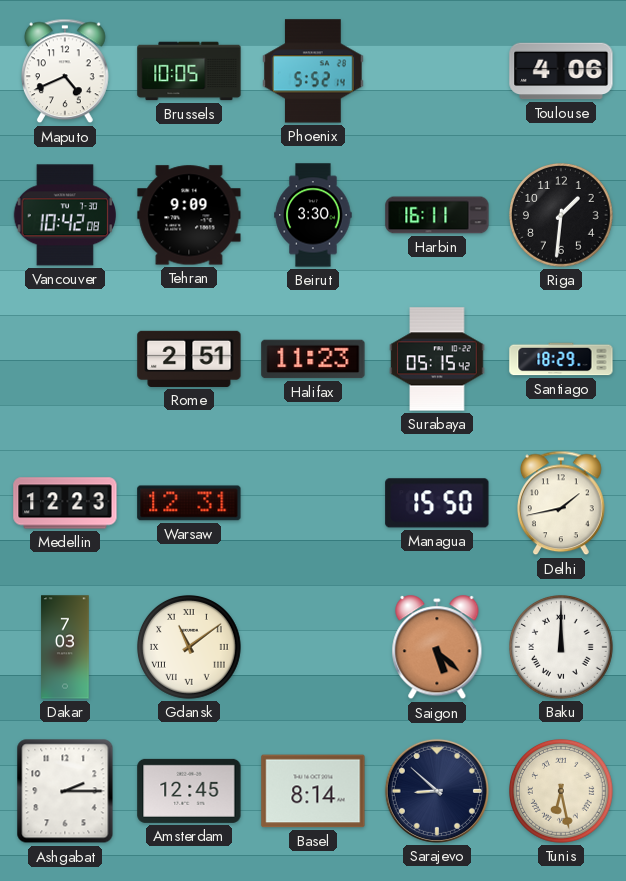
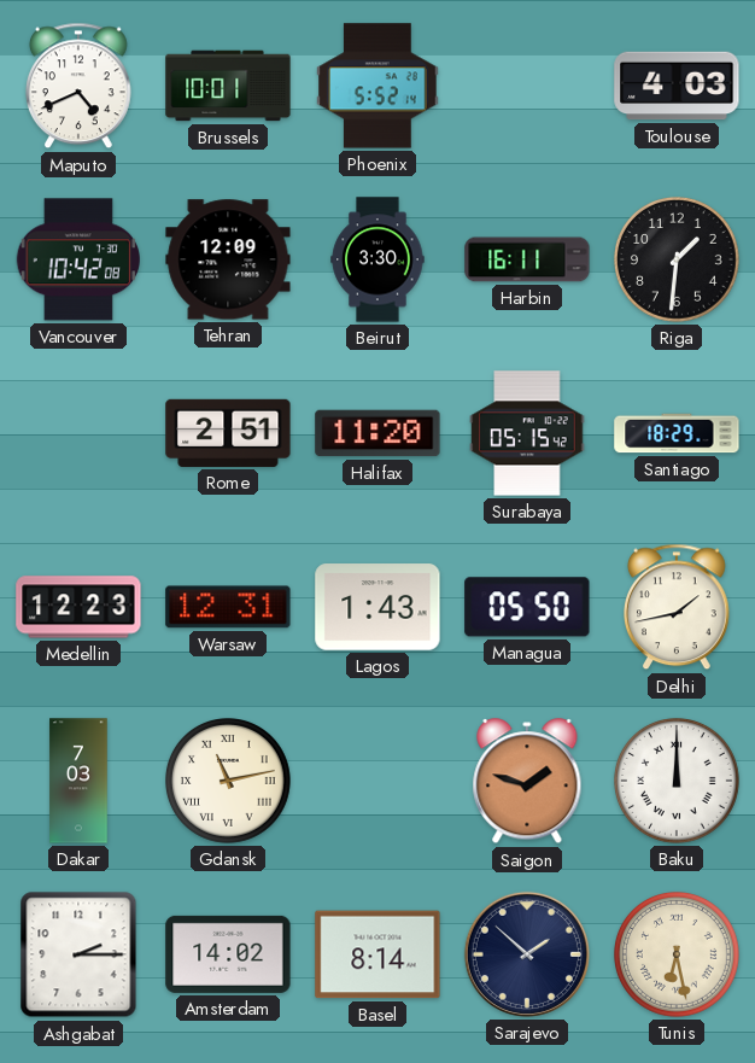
Brussels: 10:05 -> 10:01 (228, 86)
Toulouse: 4:06 -> 4:03 (677, 86)
Tehran: 9:09 -> 12:09 (228, 259)
Halifax: 11:23 -> 11:20 (377, 433)
Lagos: none -> 1:43 (377, 607)
Managua: 15:50 -> 05:50 (527, 607)
Gdansk: 11:09 -> 11:13 (229, 782)
Saigon: 5:22 -> 1:48 (527, 782)
Amsterdam: 12:45 -> 14:02 (228, 954)
Sarajevo: 8:52 -> 1:52 (527, 954)
